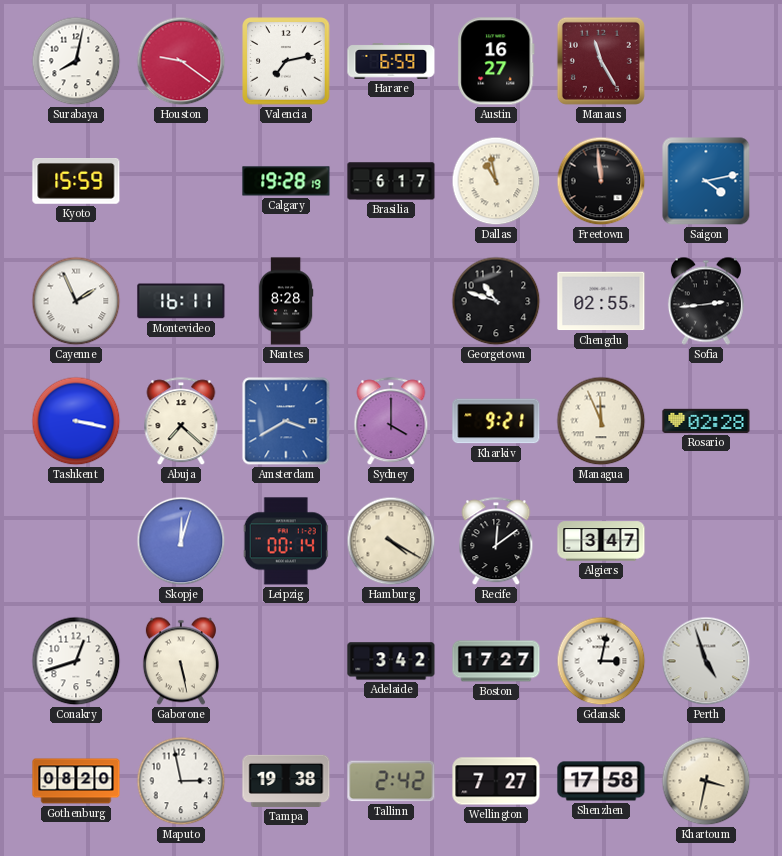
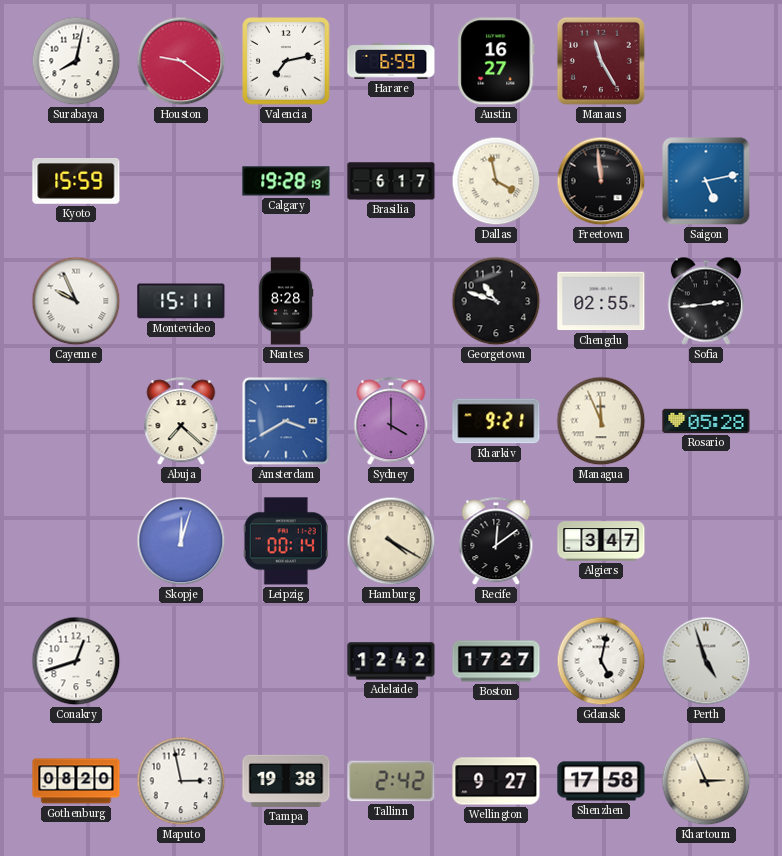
Dallas: 10:58 -> 3:58 (496, 181)
Saigon: 4:13 -> 5:13 (706, 181)
Cayenne: 1:56 -> 9:56 (76, 301)
Montevideo: 16:11 -> 15:11 (181, 301)
Tashkent: 3:17 -> none (76, 421)
Rosario: 02:28 -> 05:28 (706, 421)
Gaborone: 5:28 -> none (181, 661)
Adelaide: 3:42 -> 12:42 (391, 661)
Gdansk: 3:02 -> 5:02 (601, 661)
Wellington: 7:27 -> 9:27 (496, 781)
Khartoum: 3:32 -> 2:56 (706, 781)
